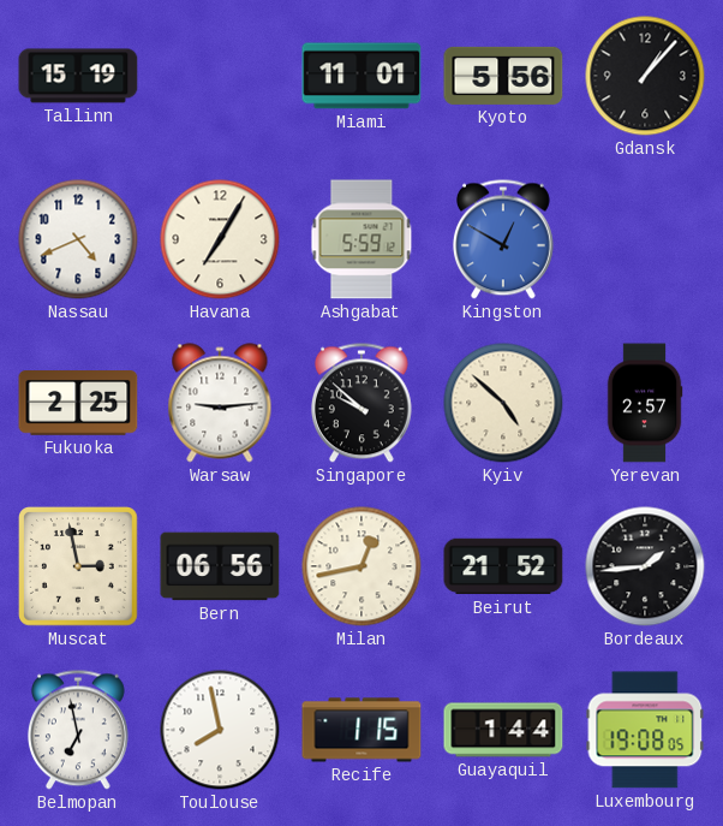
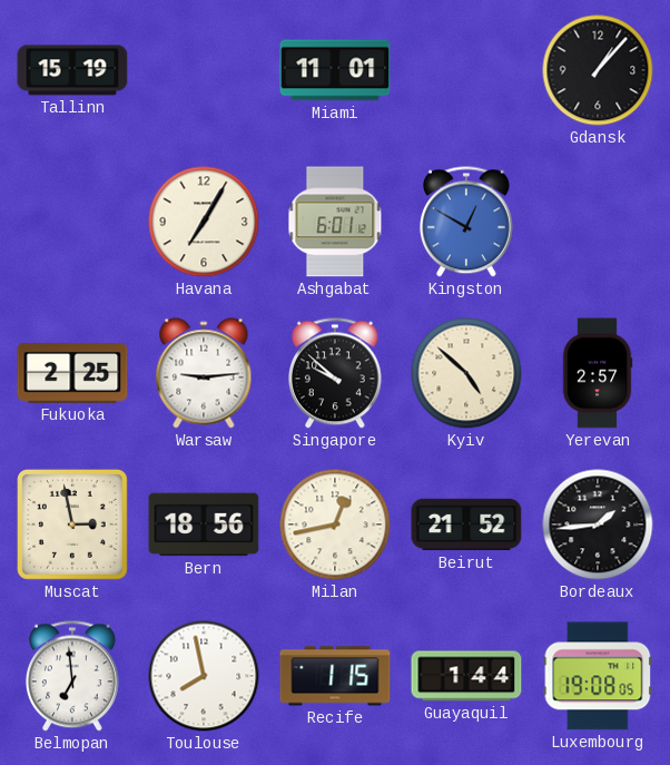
Kyoto: 5:56 -> none (503, 76)
Nassau: 4:41 -> none (78, 239)
Ashgabat: 5:59 -> 6:01 (335, 222)
Bern: 06:56 -> 18:56 (204, 524)
Belmopan: 6:58 -> 6:59 (72, 676)
